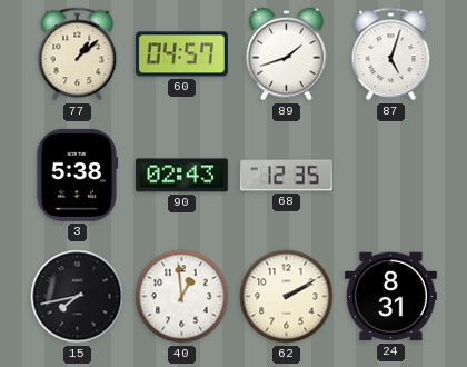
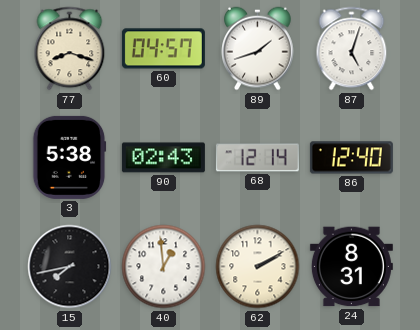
77: 1:08 -> 8:18 (70, 49)
68: 12:35 -> 12:14 (257, 158)
86: none -> 12:40 (351, 158)
